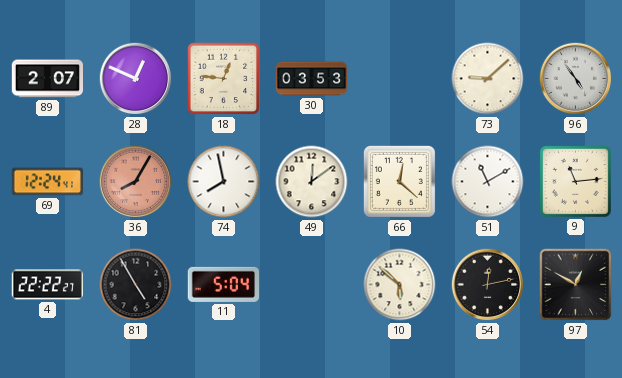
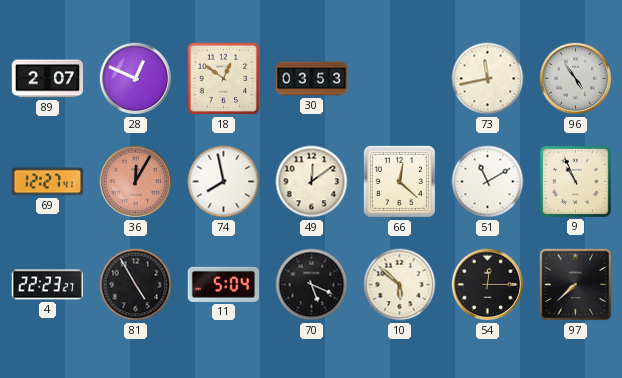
18: 12:46 -> 12:51 (224, 79)
73: 9:08 -> 11:43 (488, 79)
69: 12:24 -> 12:27 (47, 182)
36: 8:05 -> 12:05 (136, 182)
9: 11:14 -> 10:56 (575, 181)
4: 22:22 -> 22:23 (47, 285)
70: none -> 5:19 (312, 285)
54: 12:13 -> 12:15 (488, 285)
97: 12:50 -> 7:38 (576, 285)
